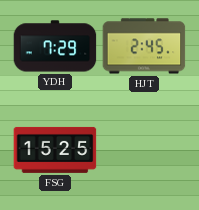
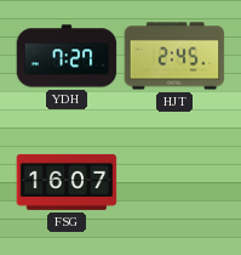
YDH: 7:29 -> 7:27 (67, 56)
FSG: 15:25 -> 16:07 (67, 182)
